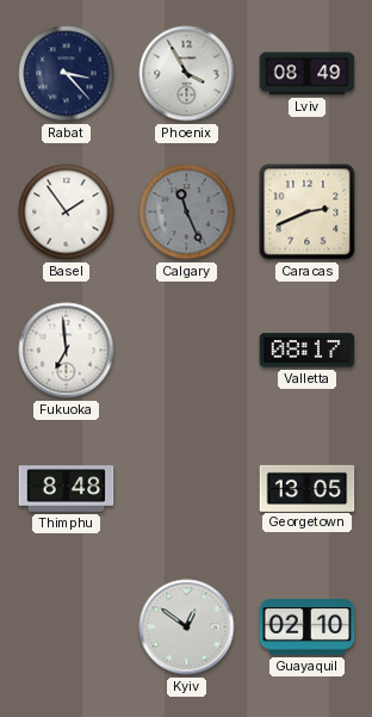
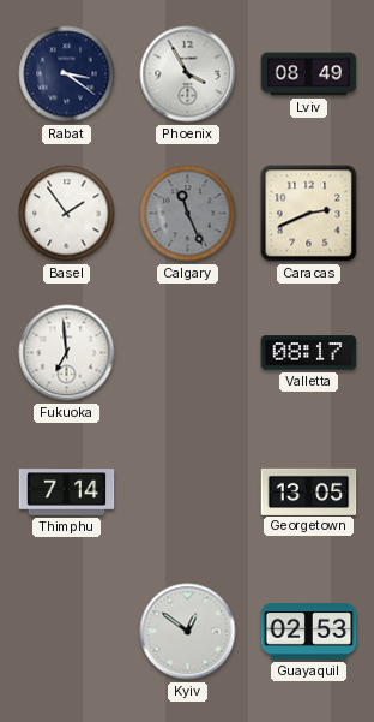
Rabat: 3:23 -> 3:21 (67, 74)
Thimphu: 8:48 -> 7:14 (67, 493)
Guayaquil: 02:10 -> 02:53 (309, 631)
